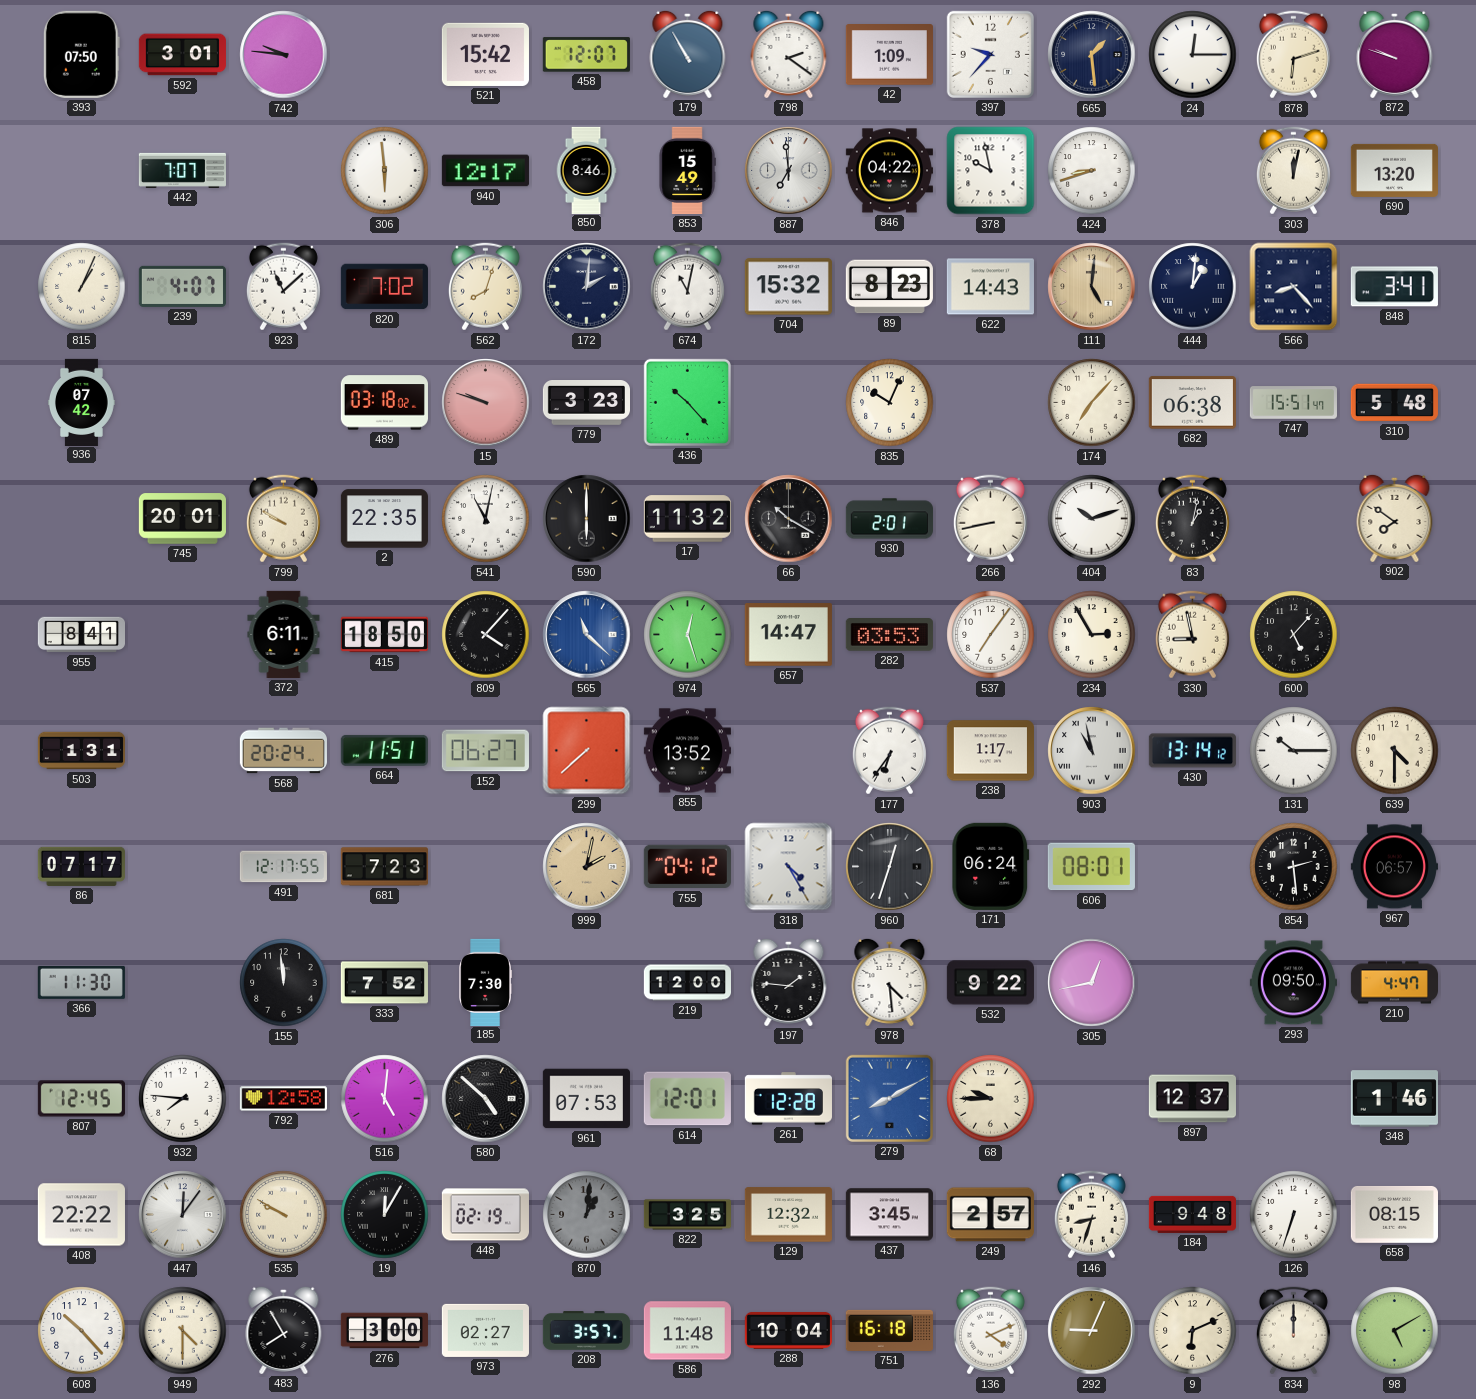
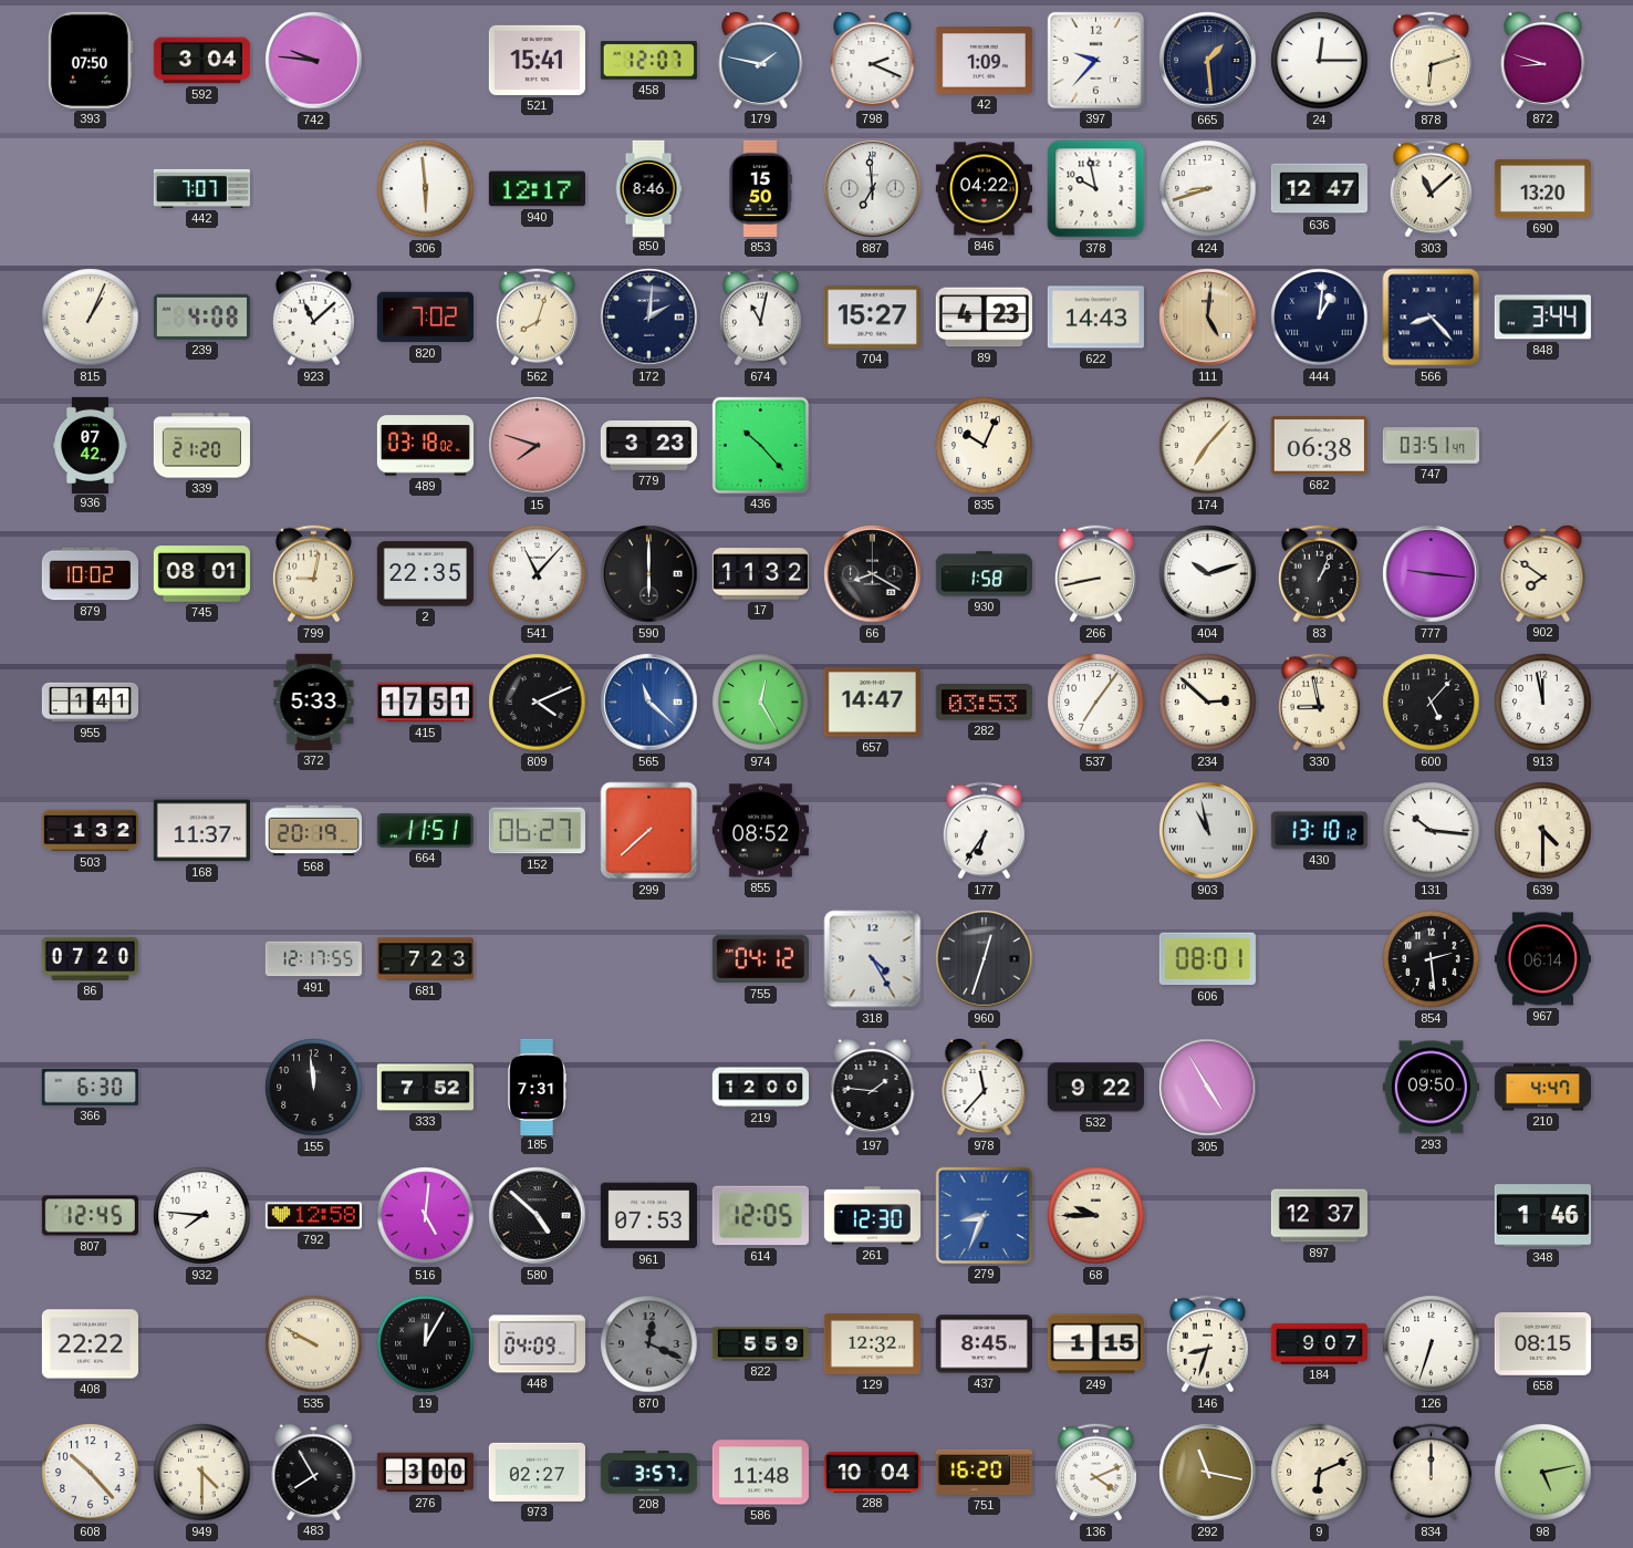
592: 3:01 -> 3:04 (201, 61)
521: 15:42 -> 15:41 (537, 60)
179: 10:55 -> 1:47 (761, 60)
798: 2:21 -> 2:19 (873, 60)
872: 9:48 -> 8:48 (1543, 60)
853: 15:49 -> 15:50 (760, 188)
636: none -> 12:47 (1319, 189)
303: 12:02 -> 11:08 (1431, 189)
239: 4:07 -> 4:08 (201, 316)
704: 15:32 -> 15:27 (872, 318)
89: 8:23 -> 4:23 (984, 318)
848: 3:41 -> 3:44 (1542, 318)
339: none -> 21:20 (201, 446)
15: 9:48 -> 7:48 (538, 446)
747: 15:51 -> 03:51 (1431, 446)
310: 5:48 -> none (1394, 403)
879: none -> 10:02 (90, 574)
745: 20:01 -> 08:01 (201, 574)
799: 9:50 -> 9:02 (313, 574)
541: 11:02 -> 11:07 (538, 574)
66: 10:20 -> 8:20 (873, 574)
930: 2:01 -> 1:58 (984, 574)
83: 1:02 -> 1:04 (1319, 574)
777: none -> 9:16 (1432, 574)
955: 8:41 -> 1:41 (90, 703)
372: 6:11 -> 5:33 (314, 702)
415: 18:50 -> 17:51 (425, 703)
809: 4:07 -> 4:11 (538, 703)
974: 12:27 -> 12:25 (761, 703)
234: 2:55 -> 2:52 (1208, 703)
913: none -> 11:58 (1543, 703)
503: 1:31 -> 1:32 (90, 831)
168: none -> 11:37 (201, 831)
568: 20:24 -> 20:19 (313, 831)
855: 13:52 -> 08:52 (760, 831)
238: 1:17 -> none (990, 751)
430: 13:14 -> 13:10 (1319, 831)
131: 10:15 -> 10:16 (1432, 831)
86: 07:17 -> 07:20 (90, 958)
999: 2:02 -> none (587, 867)
171: 06:24 -> none (991, 866)
967: 06:57 -> 06:14 (1542, 959)
366: 11:30 -> 6:30 (90, 1087)
185: 7:30 -> 7:31 (537, 1087)
978: 4:29 -> 11:37 (985, 1087)
305: 12:43 -> 4:55 (1208, 1088)
614: 12:01 -> 12:05 (760, 1216)
261: 12:28 -> 12:30 (872, 1216)
279: 8:10 -> 8:34 (984, 1215)
447: 12:06 -> none (183, 1215)
448: 02:19 -> 04:09 (537, 1344)
870: 1:01 -> 12:19 (649, 1344)
822: 3:25 -> 5:59 (760, 1344)
437: 3:45 -> 8:45 (984, 1344)
249: 2:57 -> 1:15 (1095, 1344)
184: 9:48 -> 9:07 (1319, 1343)
751: 16:18 -> 16:20 (984, 1472)
292: 9:04 -> 11:17 (1208, 1473)
98: 5:10 -> 5:13 (1543, 1473)
